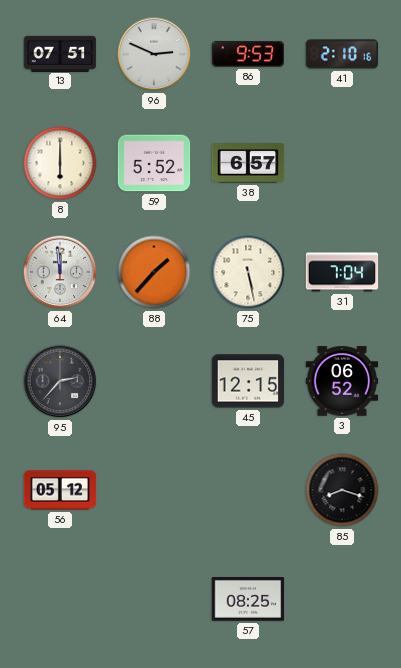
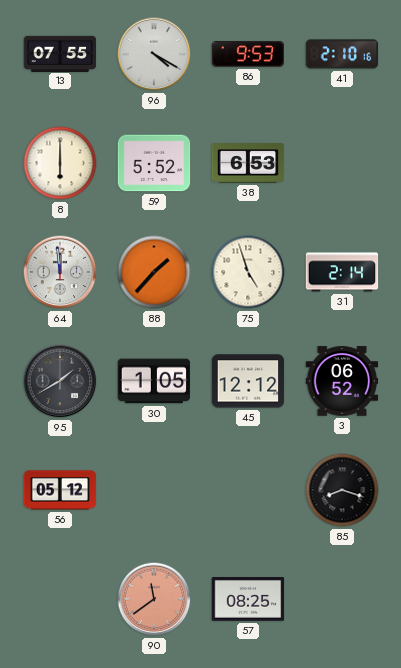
13: 07:51 -> 07:55 (60, 53)
96: 2:49 -> 4:20 (154, 54)
38: 6:57 -> 6:53 (248, 163)
75: 5:28 -> 4:57 (248, 272)
31: 7:04 -> 2:14 (342, 272)
95: 2:37 -> 1:40 (60, 381)
30: none -> 1:05 (154, 381)
45: 12:15 -> 12:12 (248, 381)
90: none -> 11:39 (154, 599)
